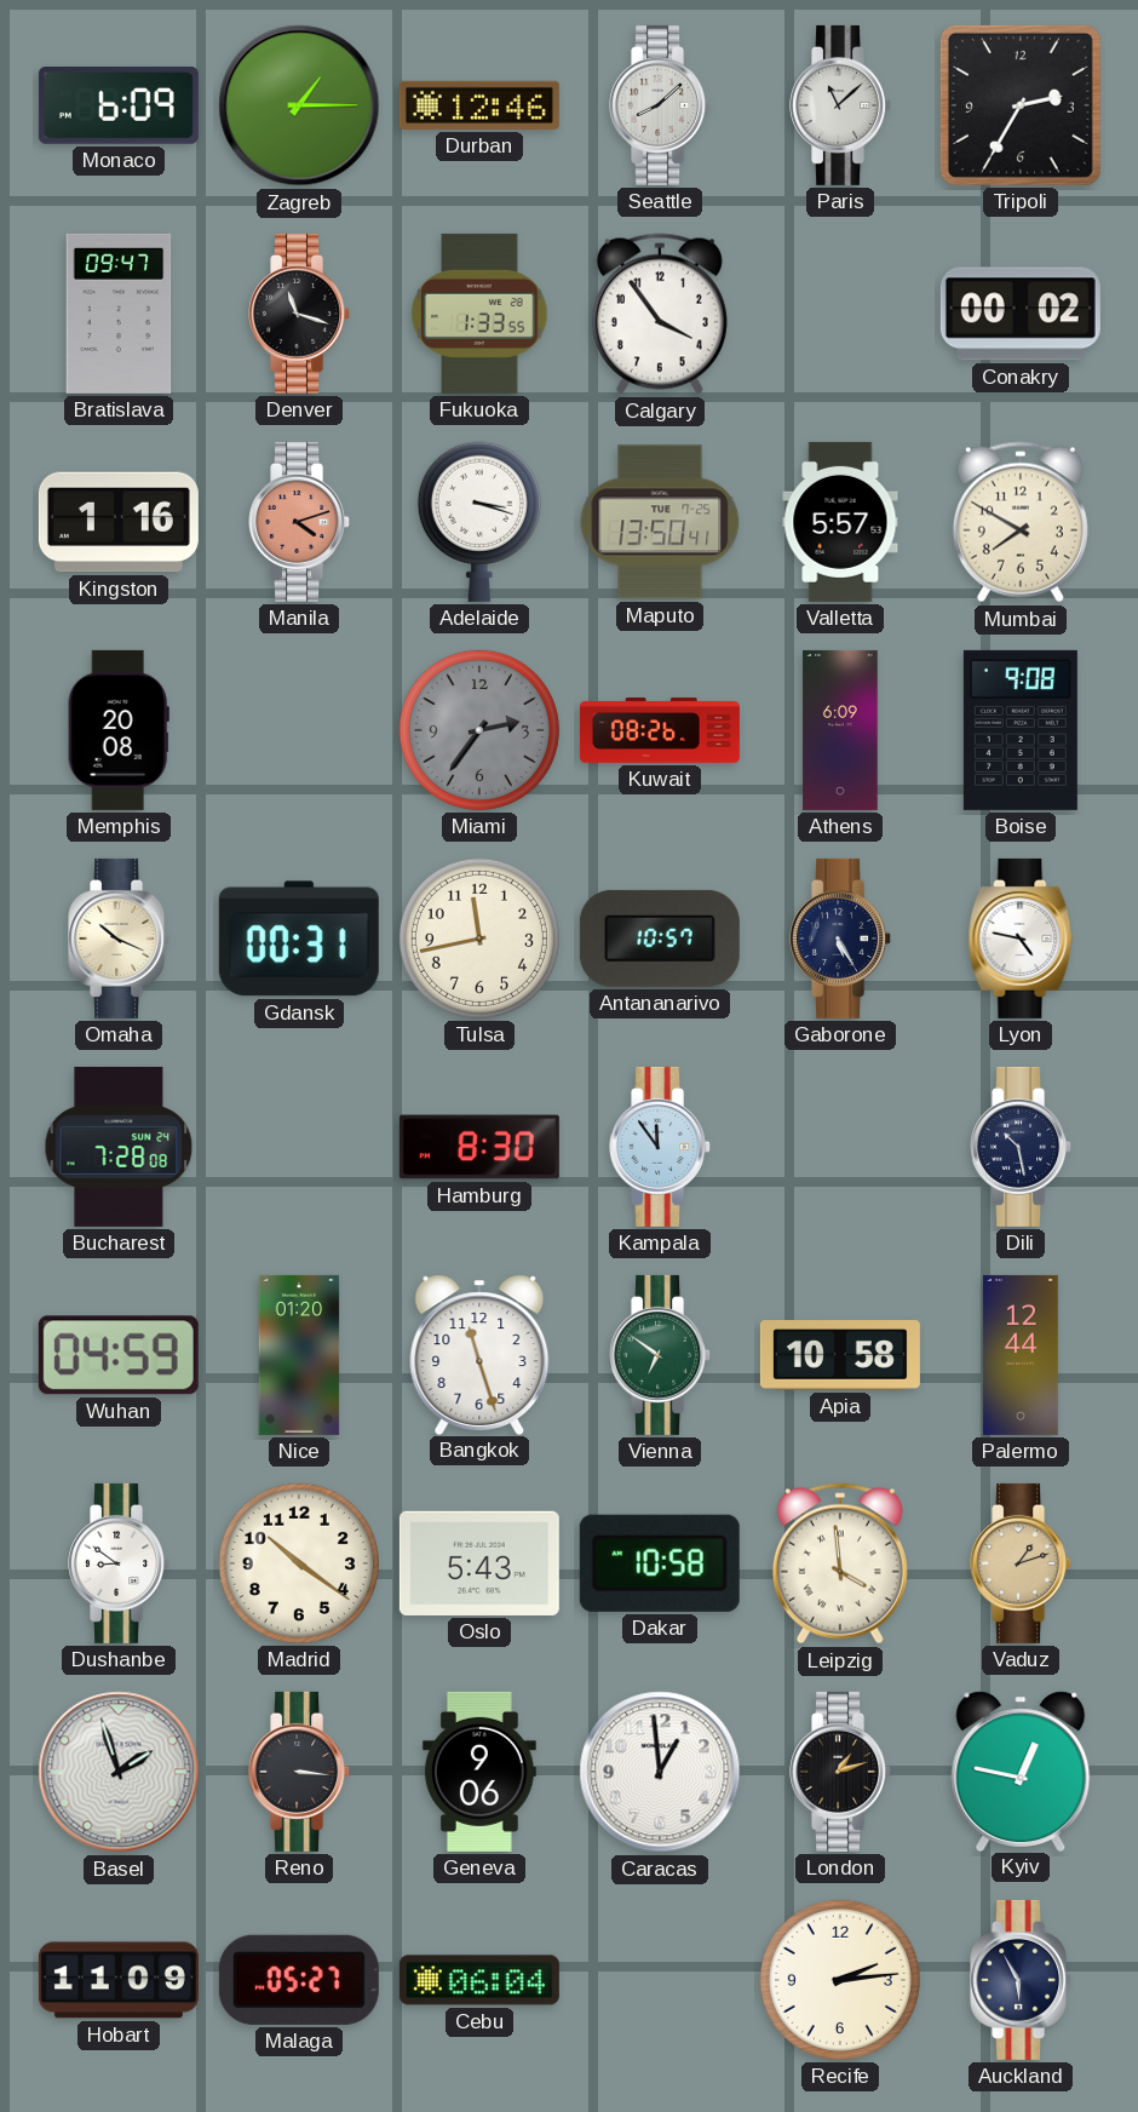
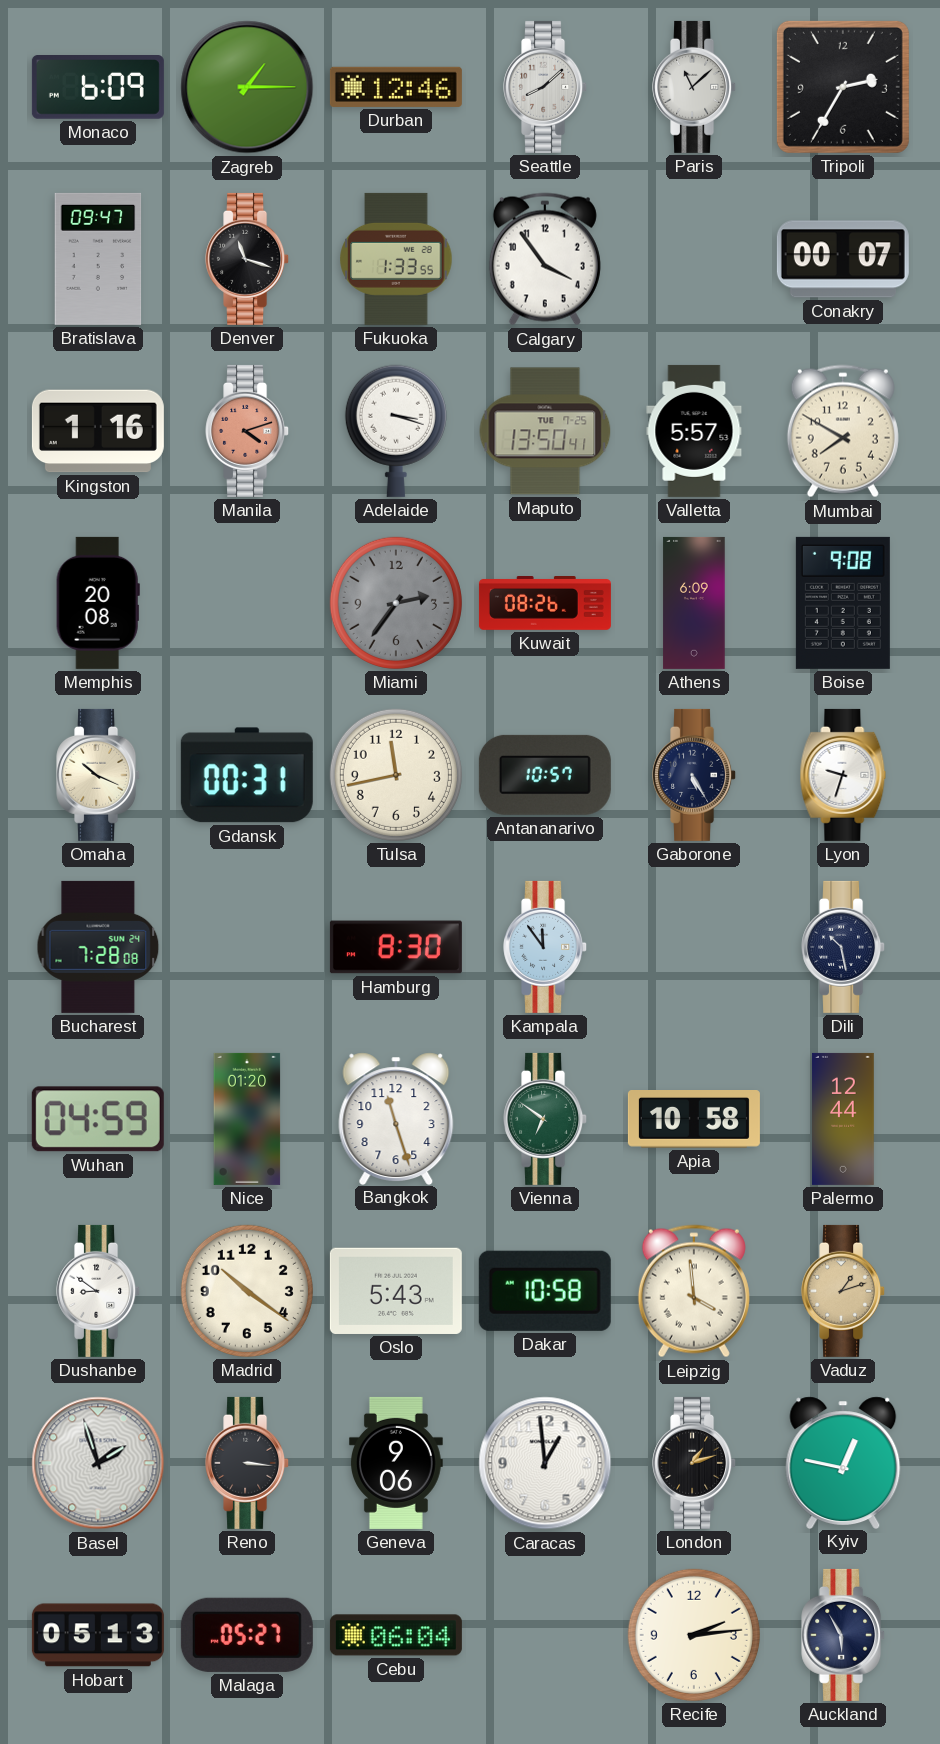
Conakry: 00:02 -> 00:07 (843, 259)
Lyon: 4:47 -> 9:33 (843, 775)
Hobart: 11:09 -> 05:13 (98, 1635)
